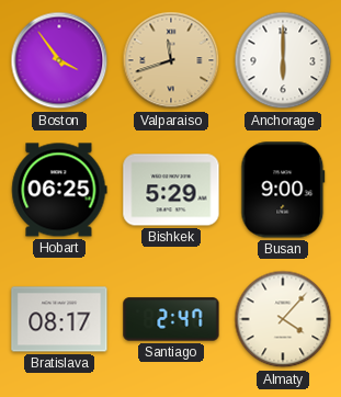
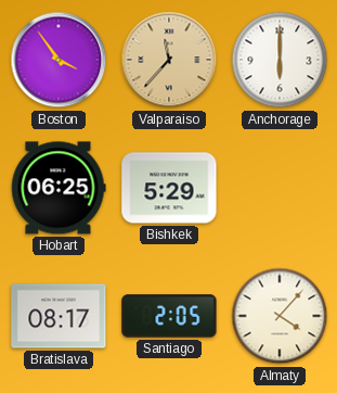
Valparaiso: 11:42 -> 11:37 (169, 60)
Busan: 9:00 -> none (283, 190)
Santiago: 2:47 -> 2:05 (169, 316)
